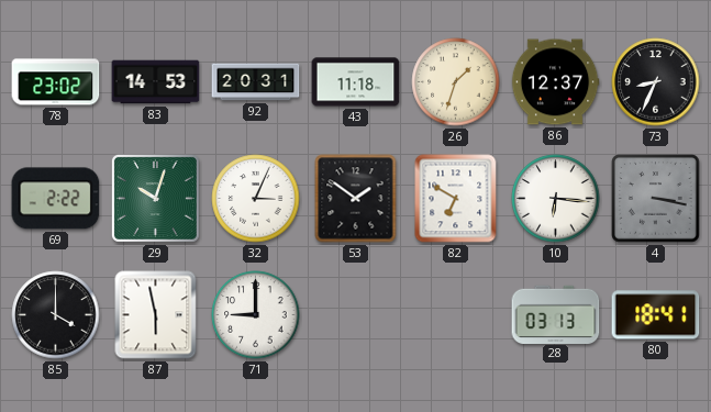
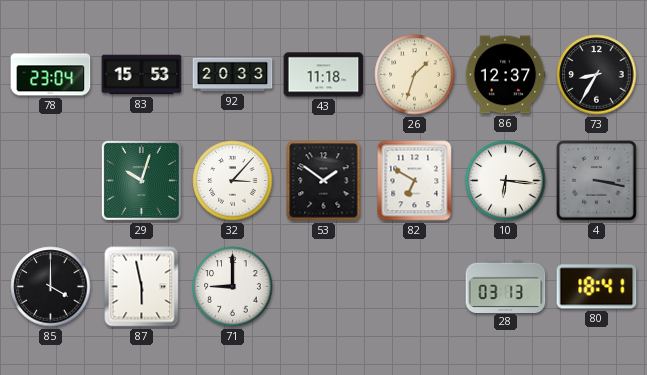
78: 23:02 -> 23:04 (51, 75)
83: 14:53 -> 15:53 (142, 75)
92: 20:31 -> 20:33 (233, 75)
73: 8:34 -> 8:35 (597, 75)
69: 2:22 -> none (56, 199)
32: 3:04 -> 3:07 (233, 181)
